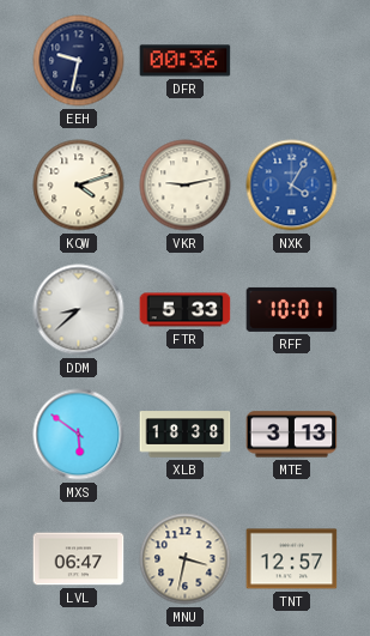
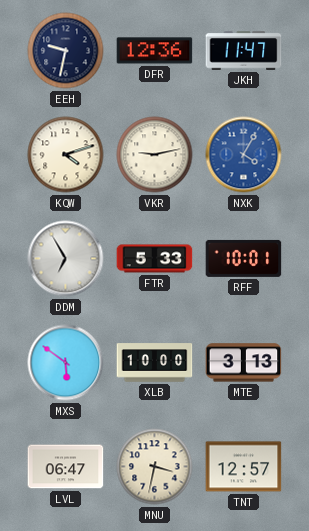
DFR: 00:36 -> 12:36 (155, 51)
JKH: none -> 11:47 (244, 51)
DDM: 8:38 -> 6:55 (66, 259)
XLB: 18:38 -> 10:00 (155, 363)
